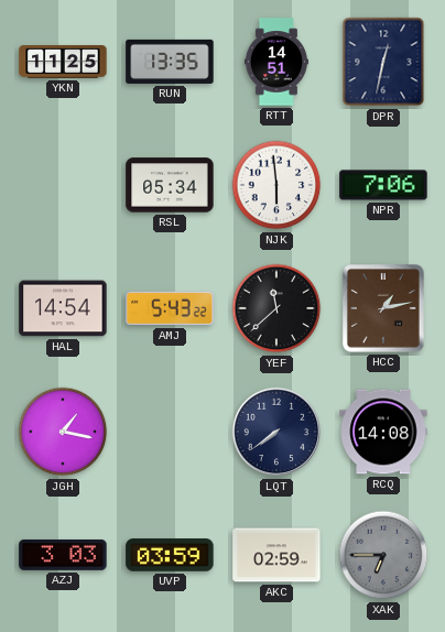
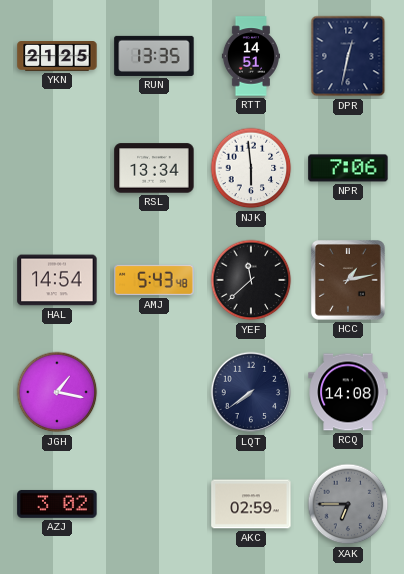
YKN: 11:25 -> 21:25 (57, 57)
RSL: 05:34 -> 13:34 (154, 168)
AMJ: 5:43:22 -> 5:43:48 (154, 280)
AZJ: 3:03 -> 3:02 (57, 504)
UVP: 03:59 -> none (170, 555)
